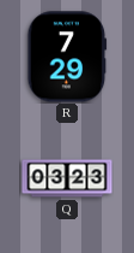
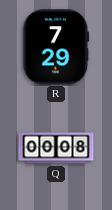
Q: 03:23 -> 00:08 (56, 148)
